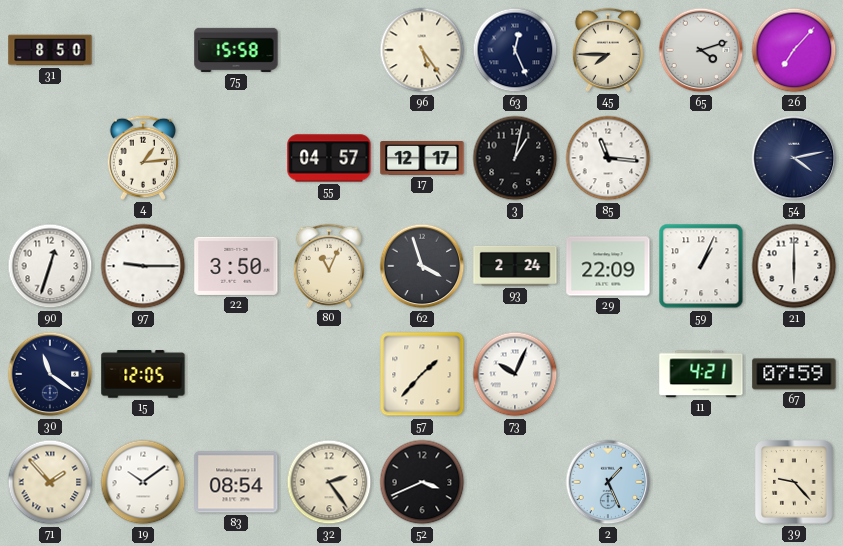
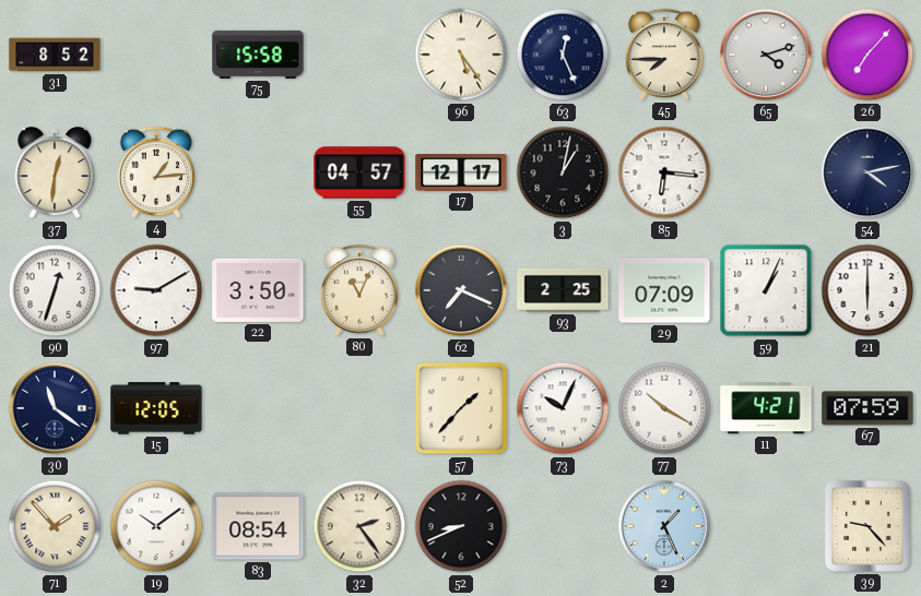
31: 8:50 -> 8:52 (55, 55)
37: none -> 12:31 (55, 174)
85: 11:16 -> 6:16 (664, 172)
97: 9:15 -> 9:10 (156, 290)
62: 3:57 -> 7:19 (461, 290)
93: 2:24 -> 2:25 (563, 290)
29: 22:09 -> 07:09 (664, 290)
77: none -> 10:20 (664, 408)
52: 3:41 -> 8:41 (461, 526)
